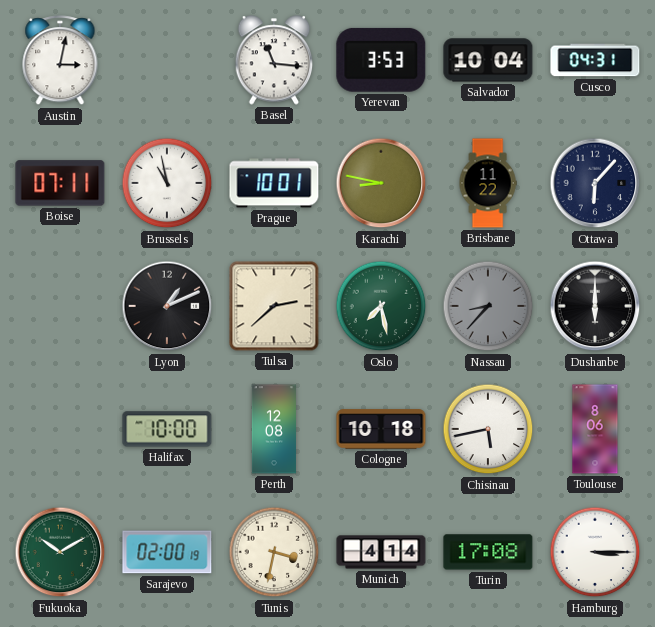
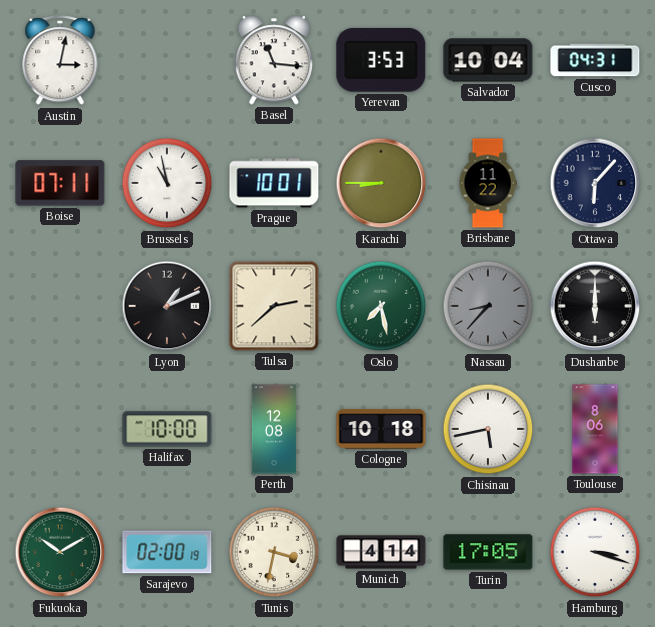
Karachi: 8:47 -> 8:45 (381, 183)
Turin: 17:08 -> 17:05 (488, 552)
Hamburg: 3:15 -> 3:18 (595, 552)
